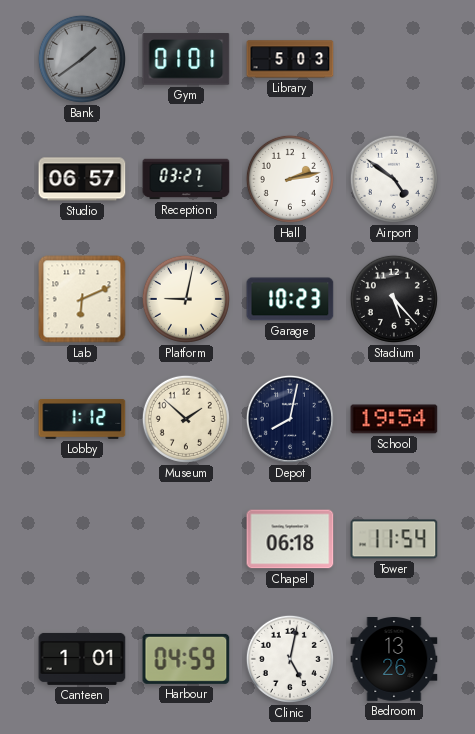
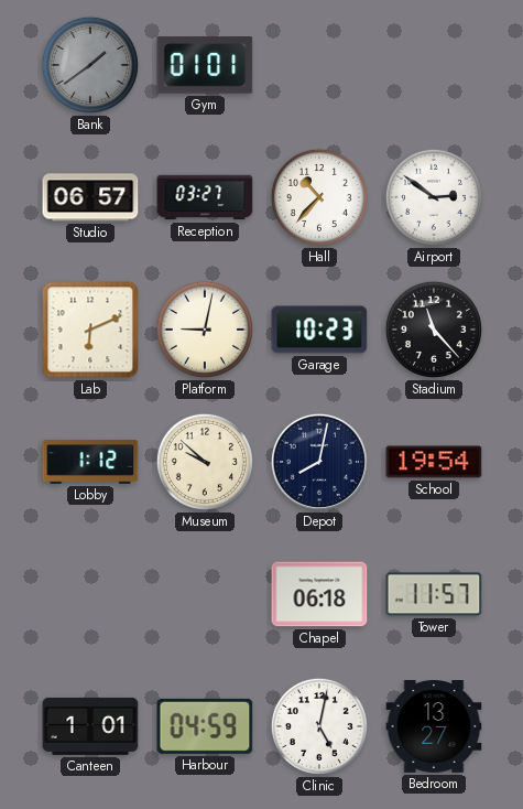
Library: 5:03 -> none (290, 59)
Hall: 2:13 -> 10:37 (319, 197)
Airport: 4:51 -> 2:51 (434, 197)
Stadium: 5:23 -> 11:23 (434, 330)
Museum: 1:52 -> 9:52 (205, 462)
Tower: 11:54 -> 11:57 (434, 594)
Bedroom: 13:26 -> 13:27 (434, 727)
